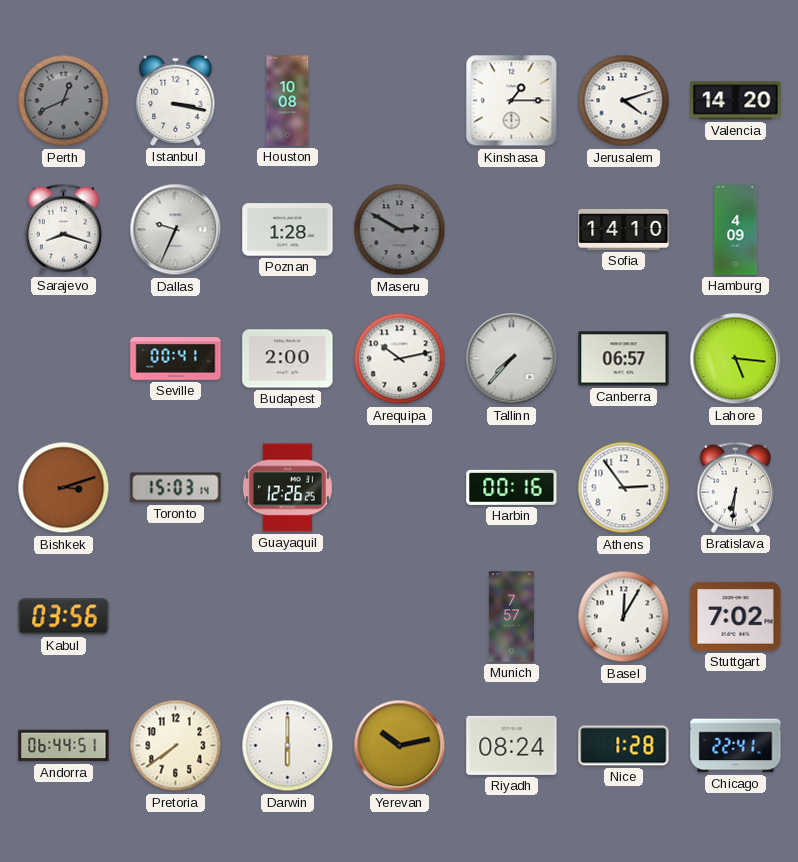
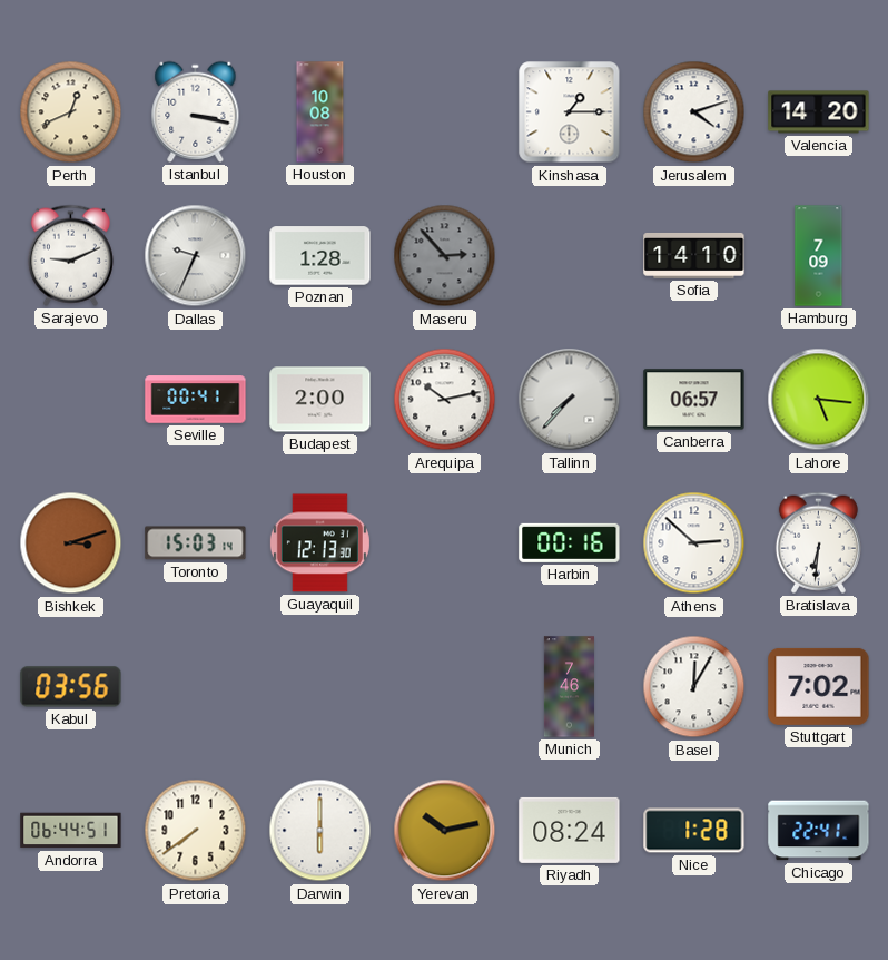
Perth dial: grey -> cream (71, 112)
Sarajevo: 8:18 -> 9:11 (70, 255)
Maseru: 2:50 -> 2:53 (445, 256)
Hamburg: 4:09 -> 7:09 (819, 256)
Guayaquil: 12:26 -> 12:13 (319, 543)
Athens: 2:54 -> 2:52 (694, 543)
Munich: 7:57 -> 7:46 (569, 687)
